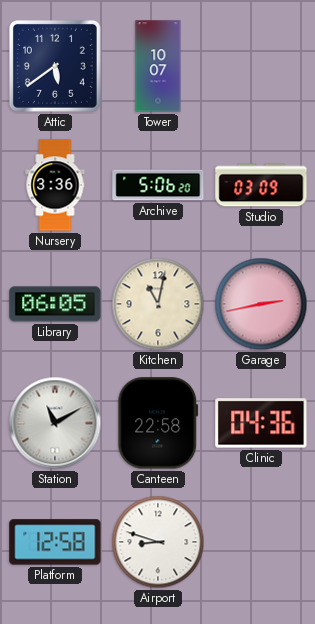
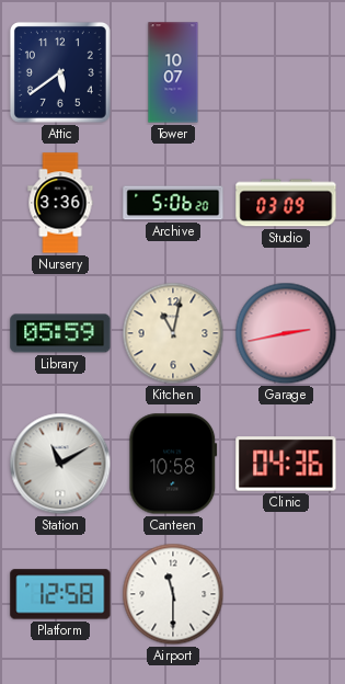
Library: 06:05 -> 05:59 (60, 333)
Canteen: 22:58 -> 10:58 (173, 464)
Airport: 8:48 -> 11:30 (173, 594)
